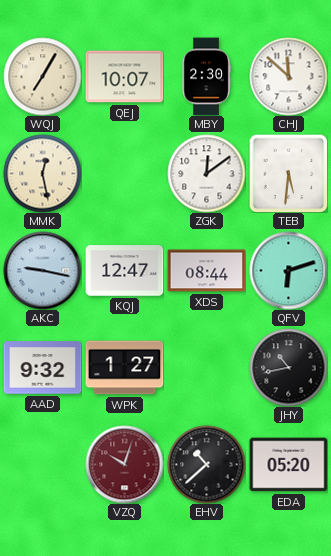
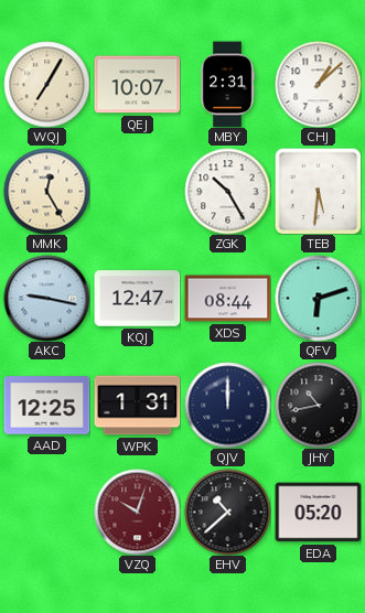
MBY: 2:30 -> 2:31 (227, 84)
CHJ: 11:52 -> 1:08 (318, 84)
MMK: 12:28 -> 12:25 (46, 191)
ZGK: 12:09 -> 10:25 (227, 191)
AAD: 9:32 -> 12:25 (46, 406)
WPK: 1:27 -> 1:31 (137, 406)
QJV: none -> 12:00 (227, 405)
